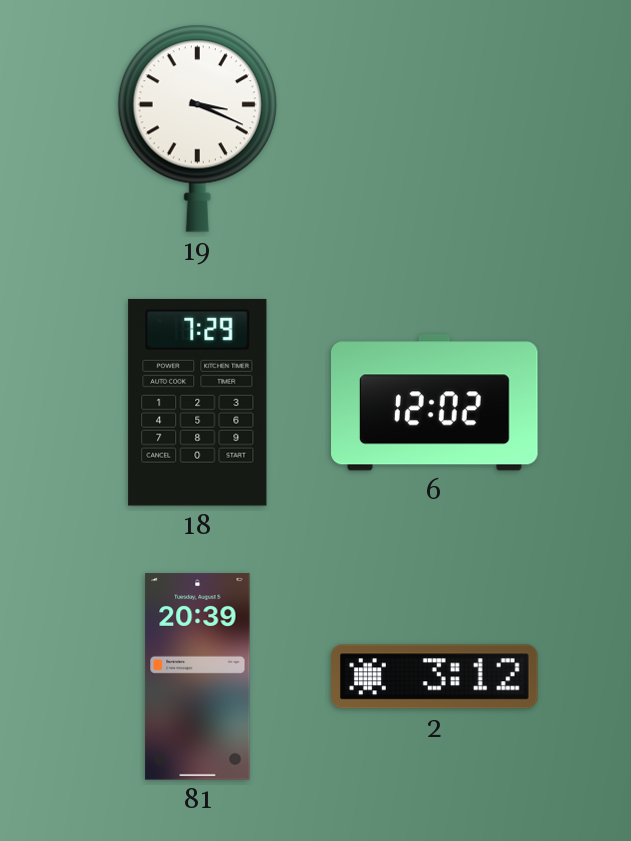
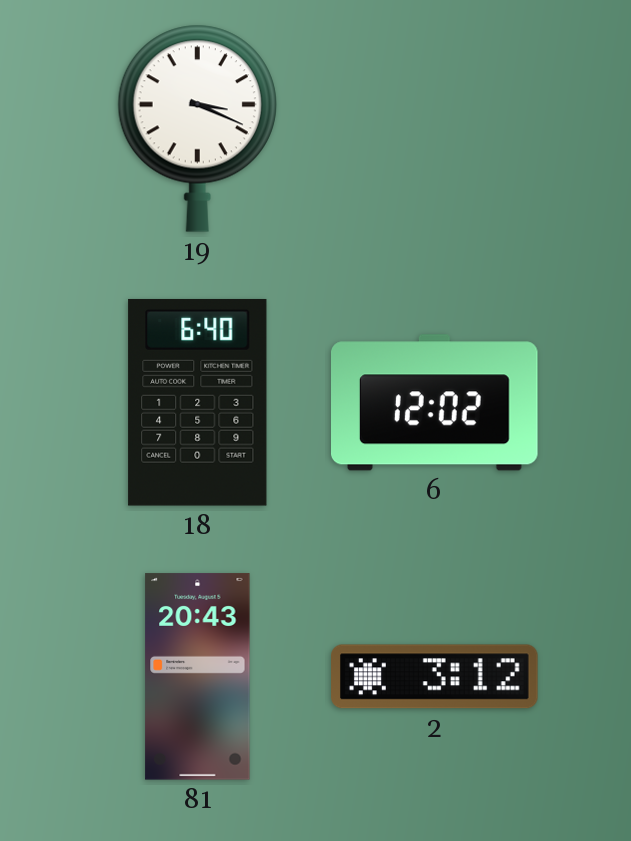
18: 7:29 -> 6:40 (198, 403)
81: 20:39 -> 20:43 (198, 677)
